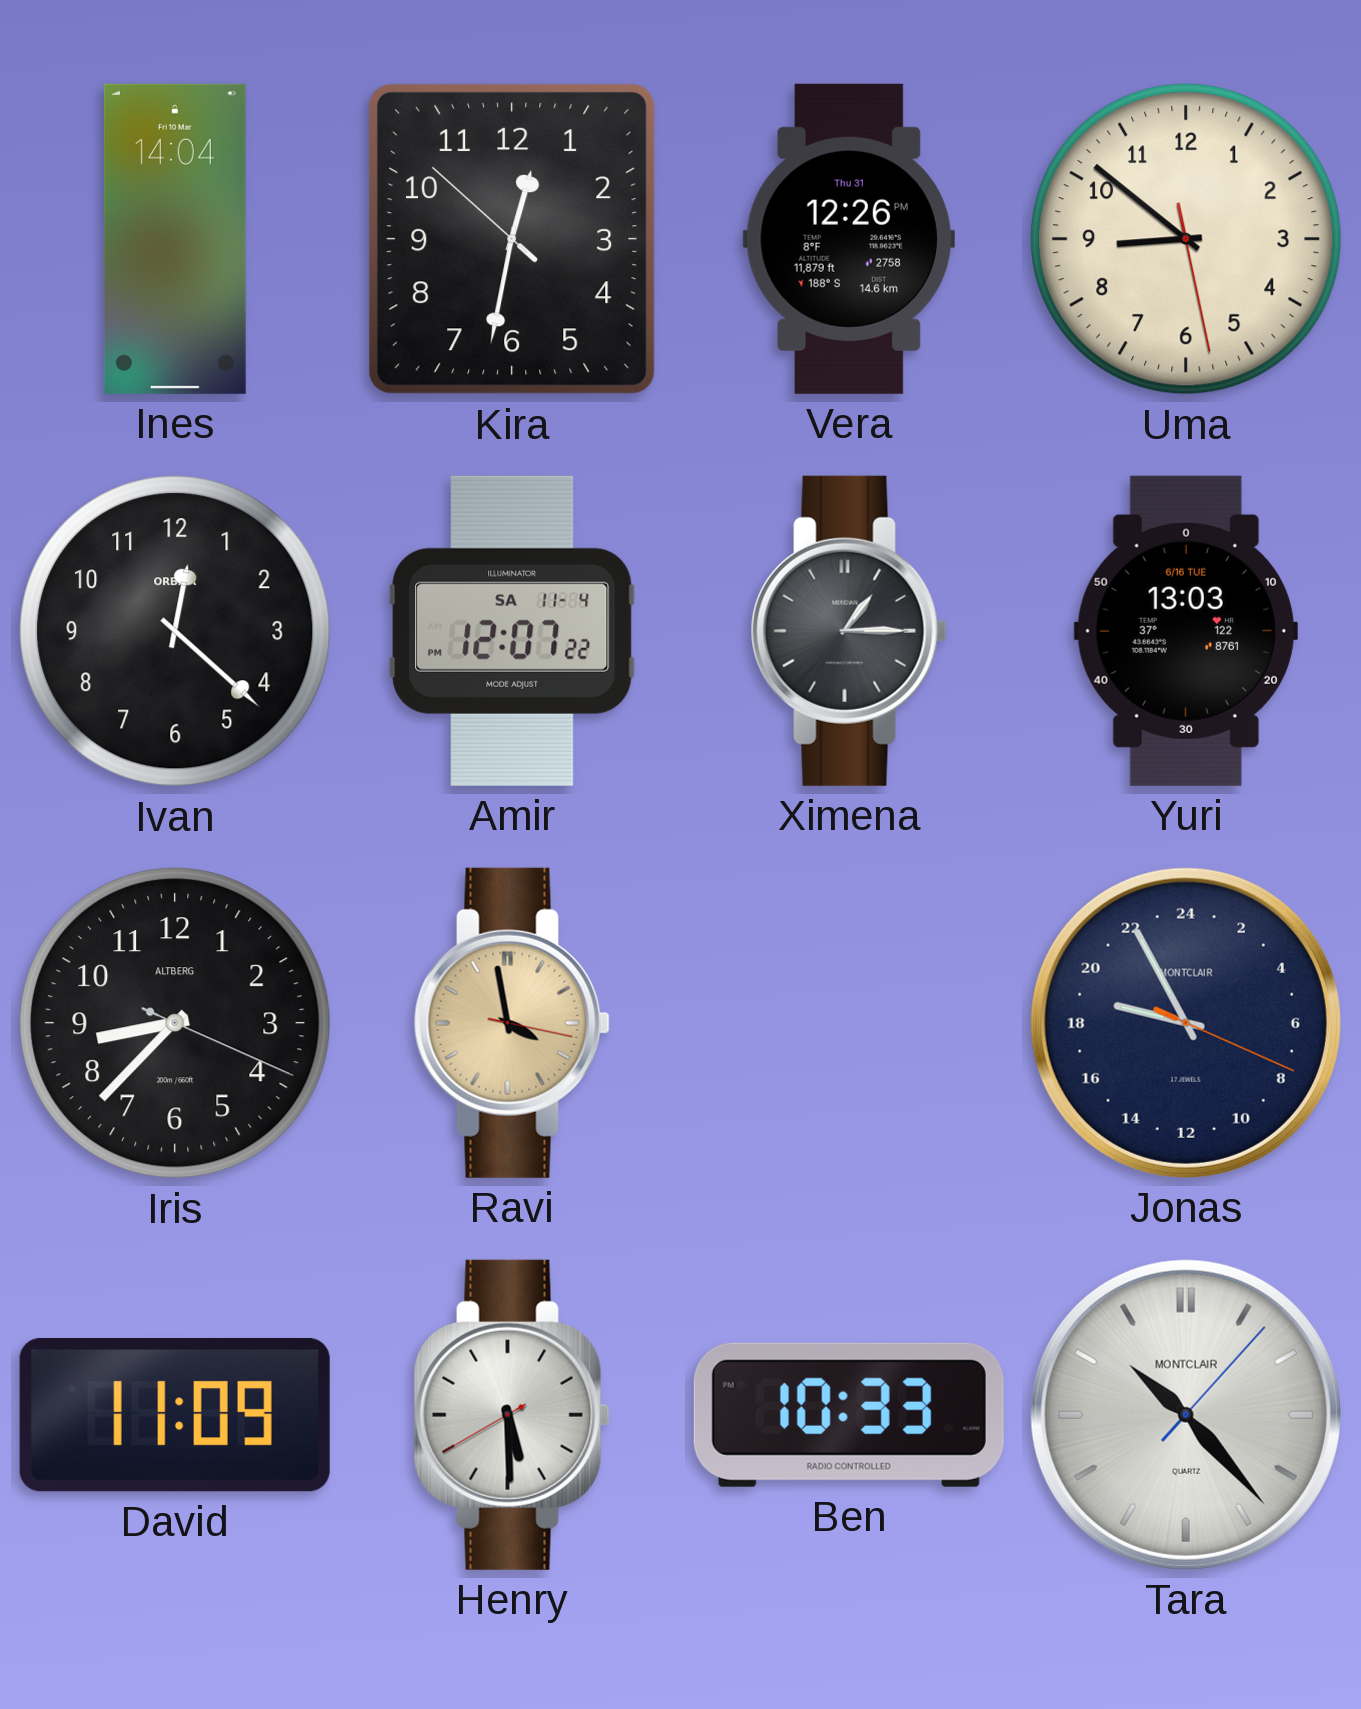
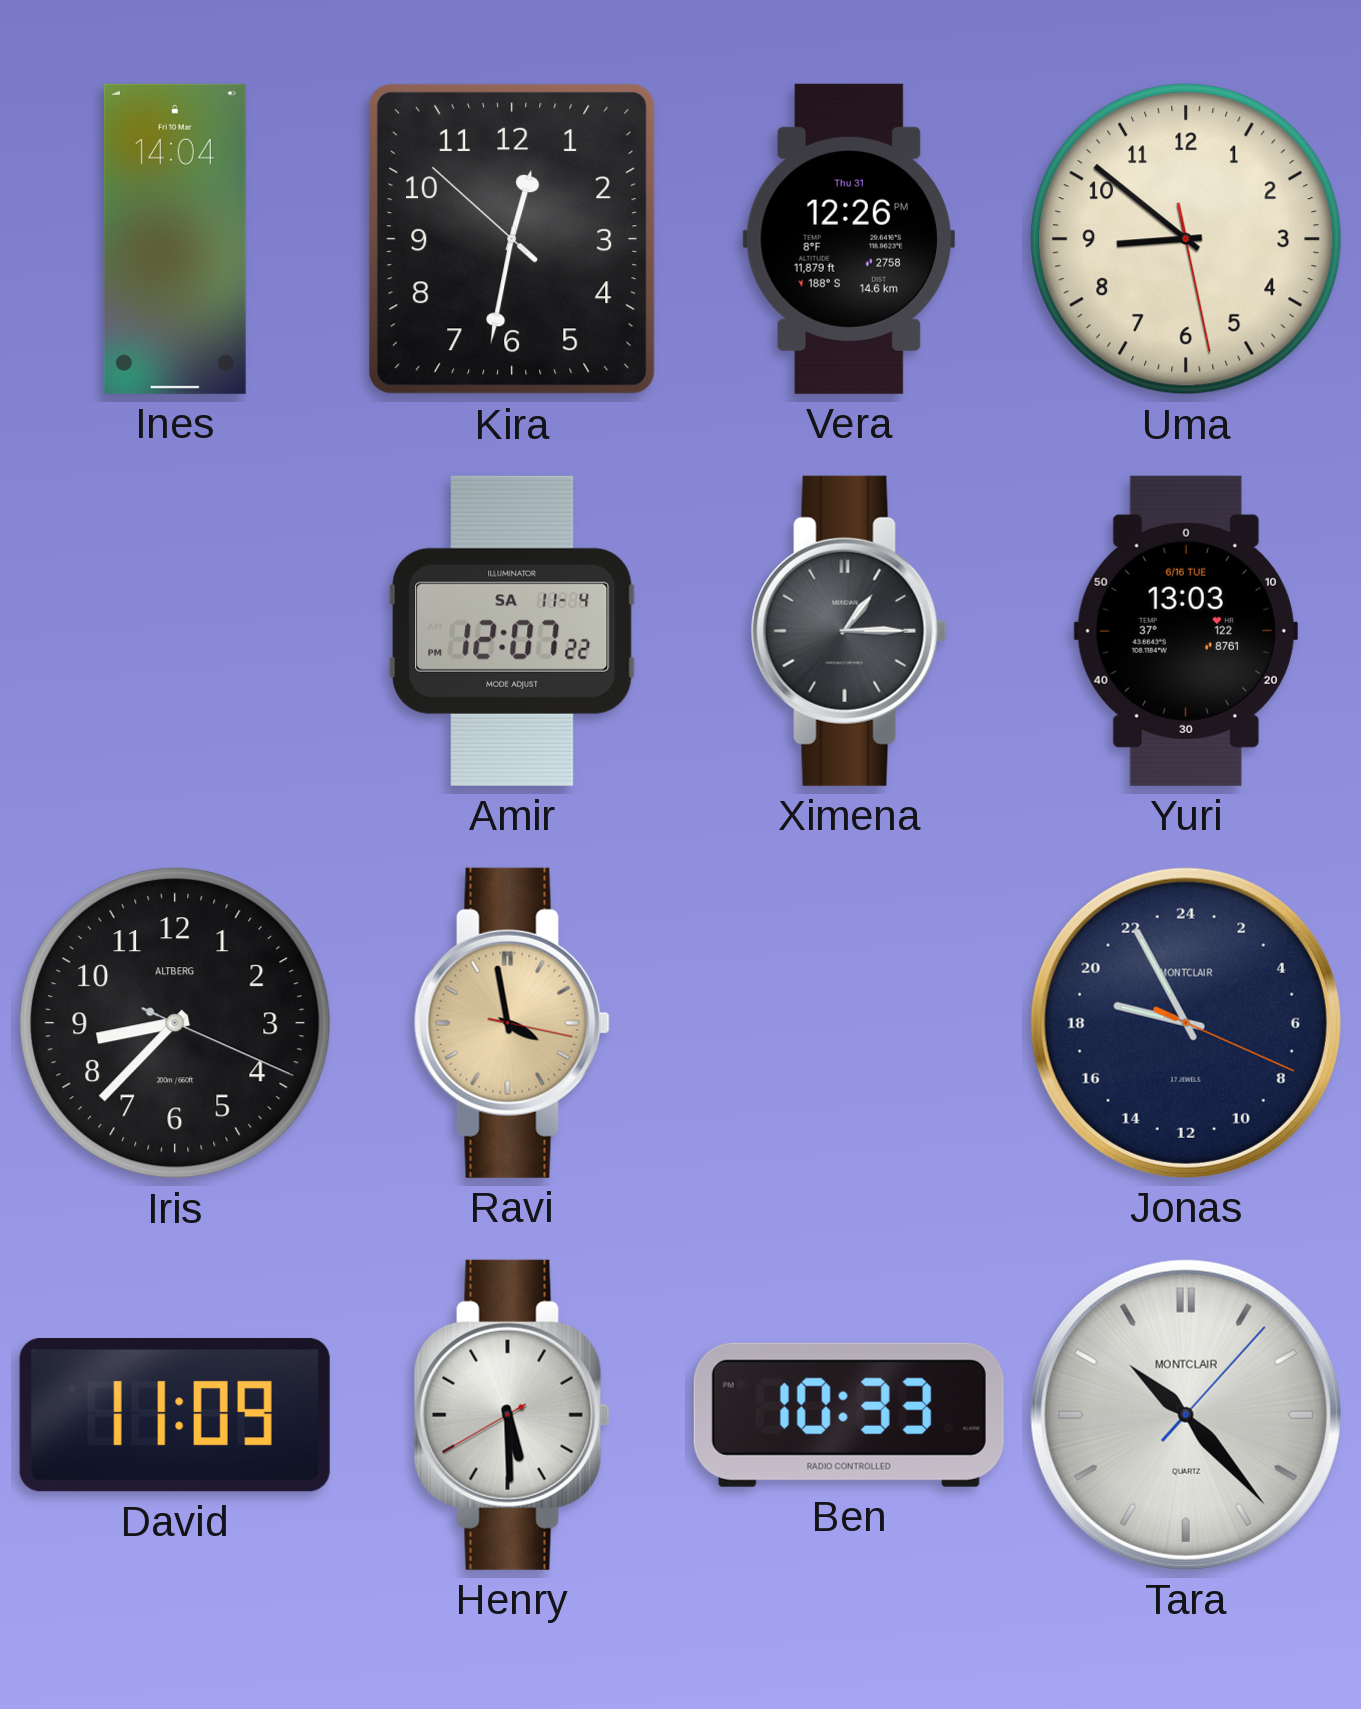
Ivan: 12:22 -> none (175, 631)
